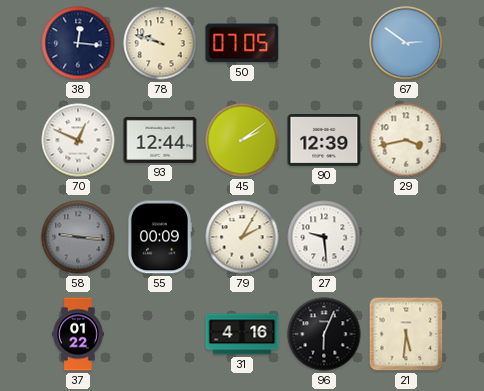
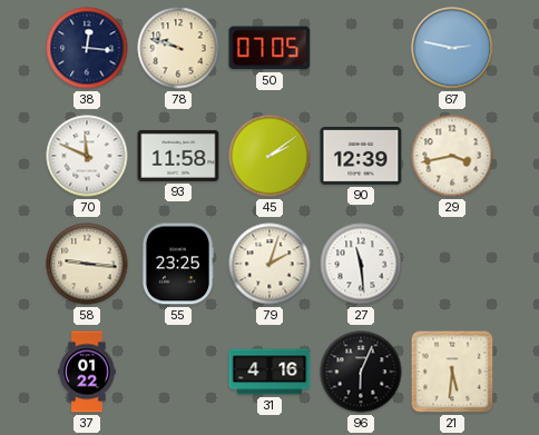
67: 2:51 -> 2:47 (452, 48)
70: 12:49 -> 11:49 (87, 156)
93: 12:44 -> 11:58 (178, 156)
58 dial: grey -> cream (87, 264)
55: 00:09 -> 23:25 (177, 264)
79: 2:05 -> 2:03 (269, 264)
27: 9:29 -> 11:29 (361, 264)
